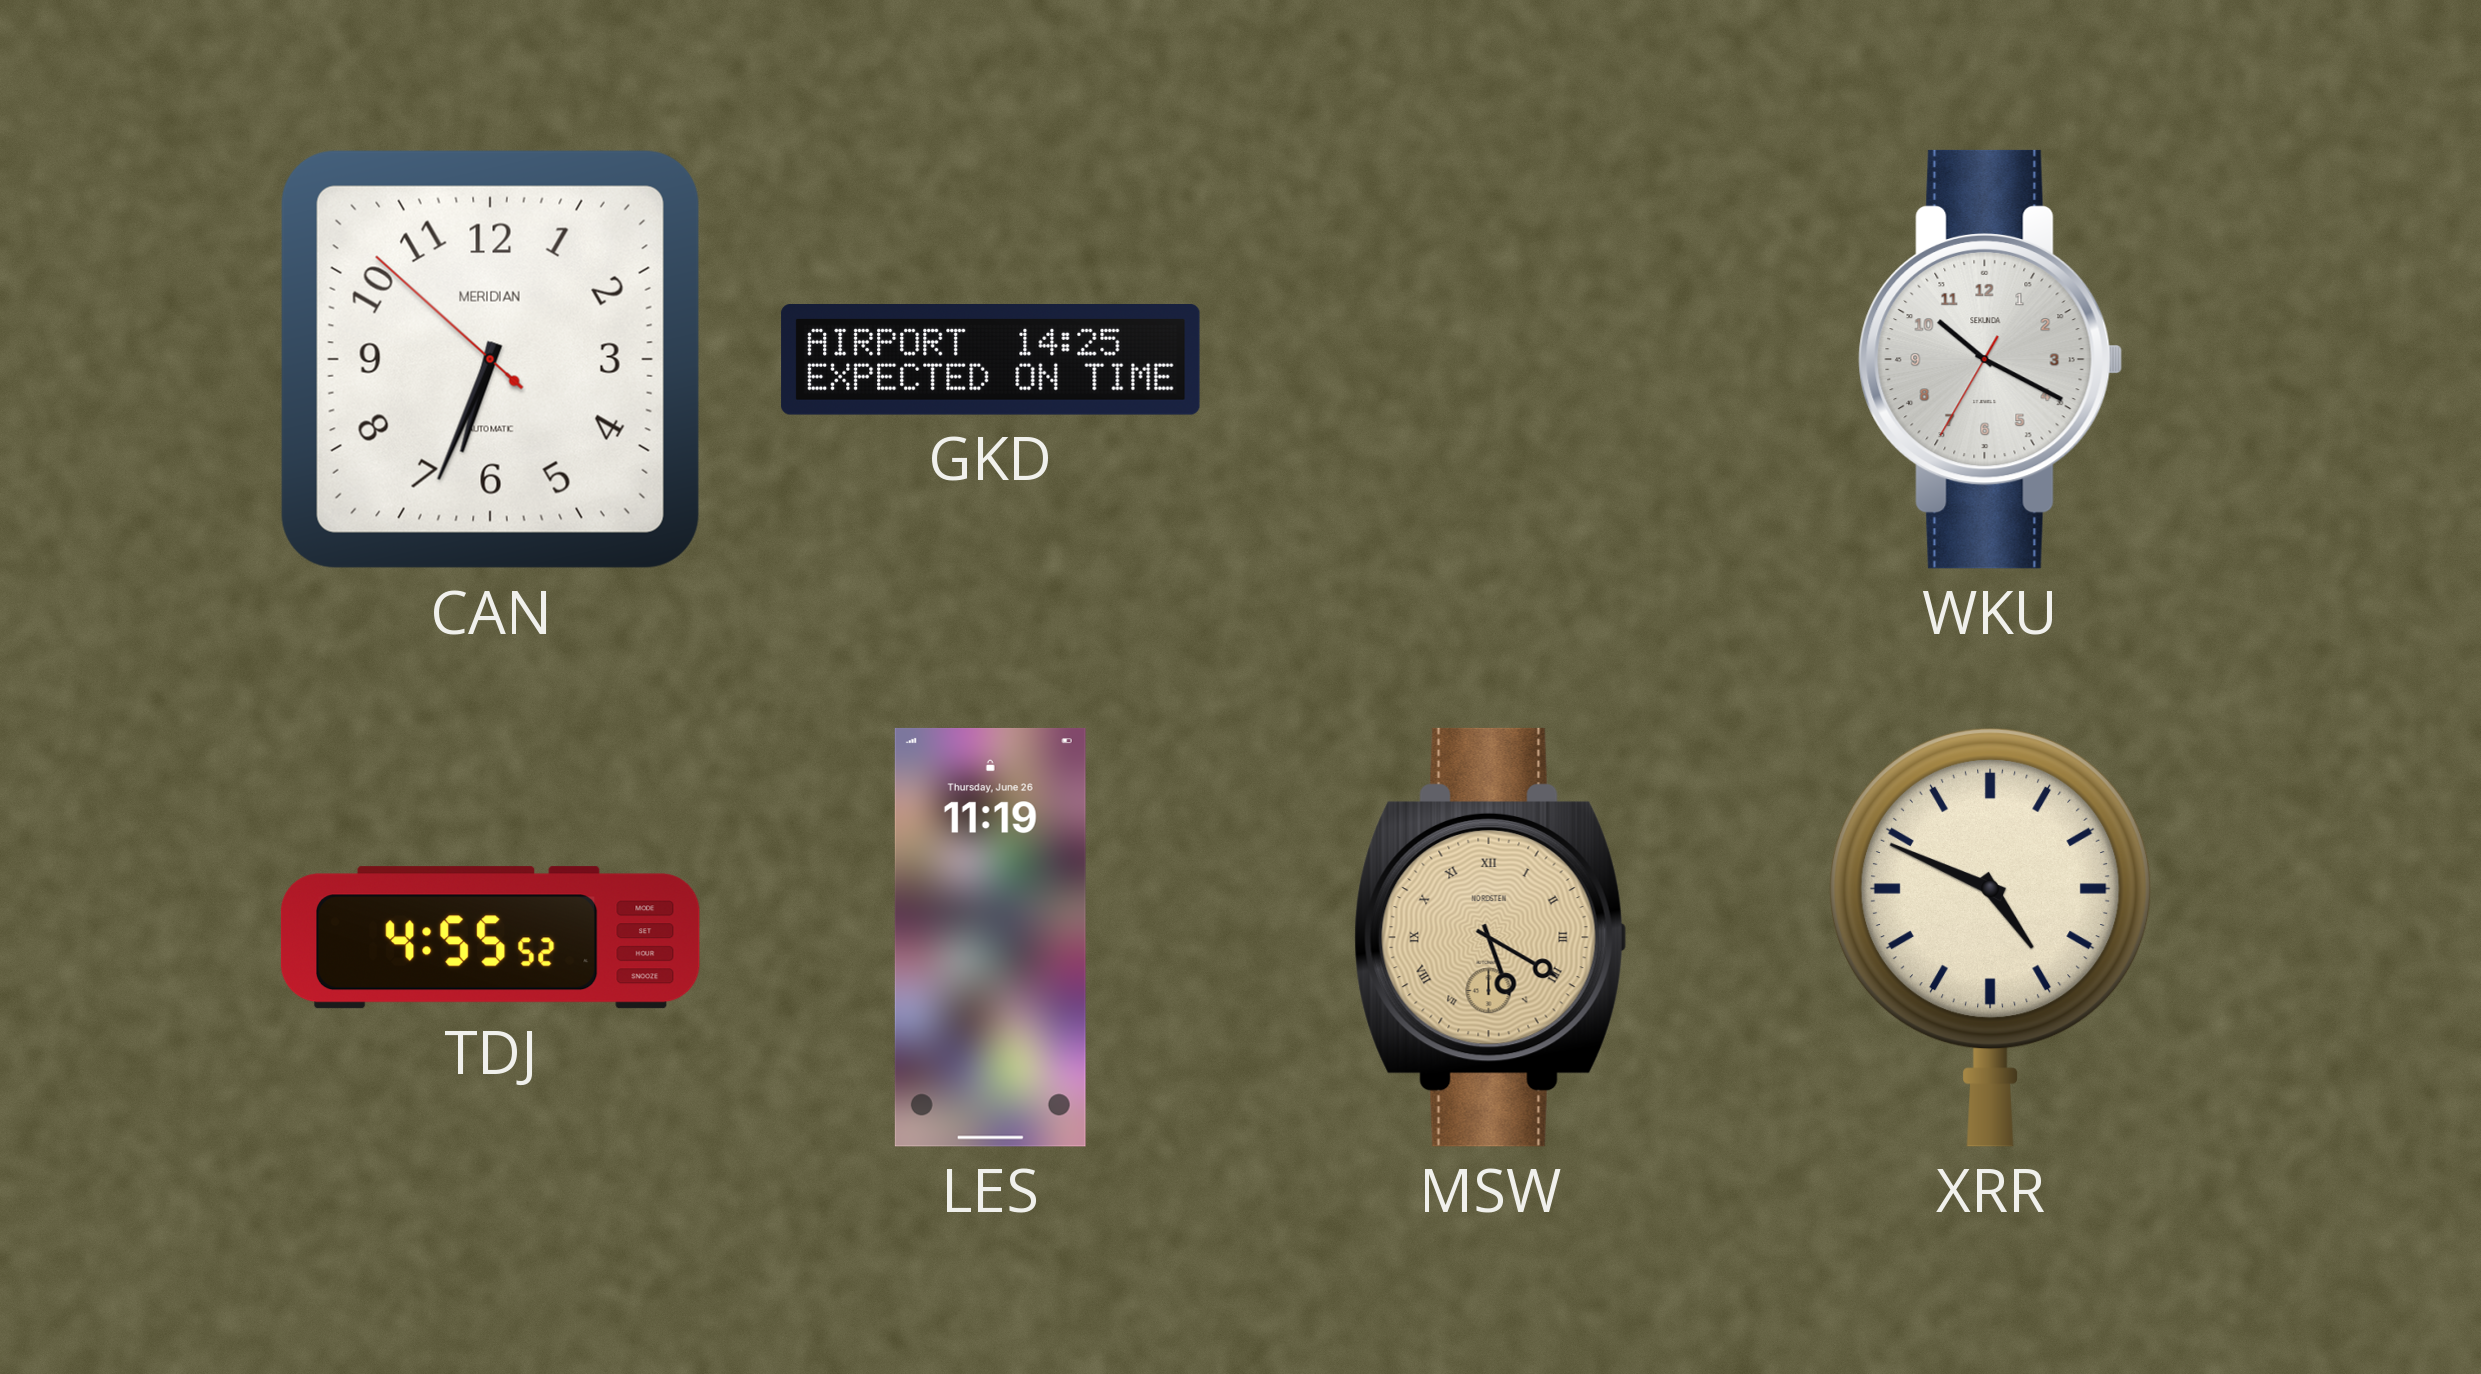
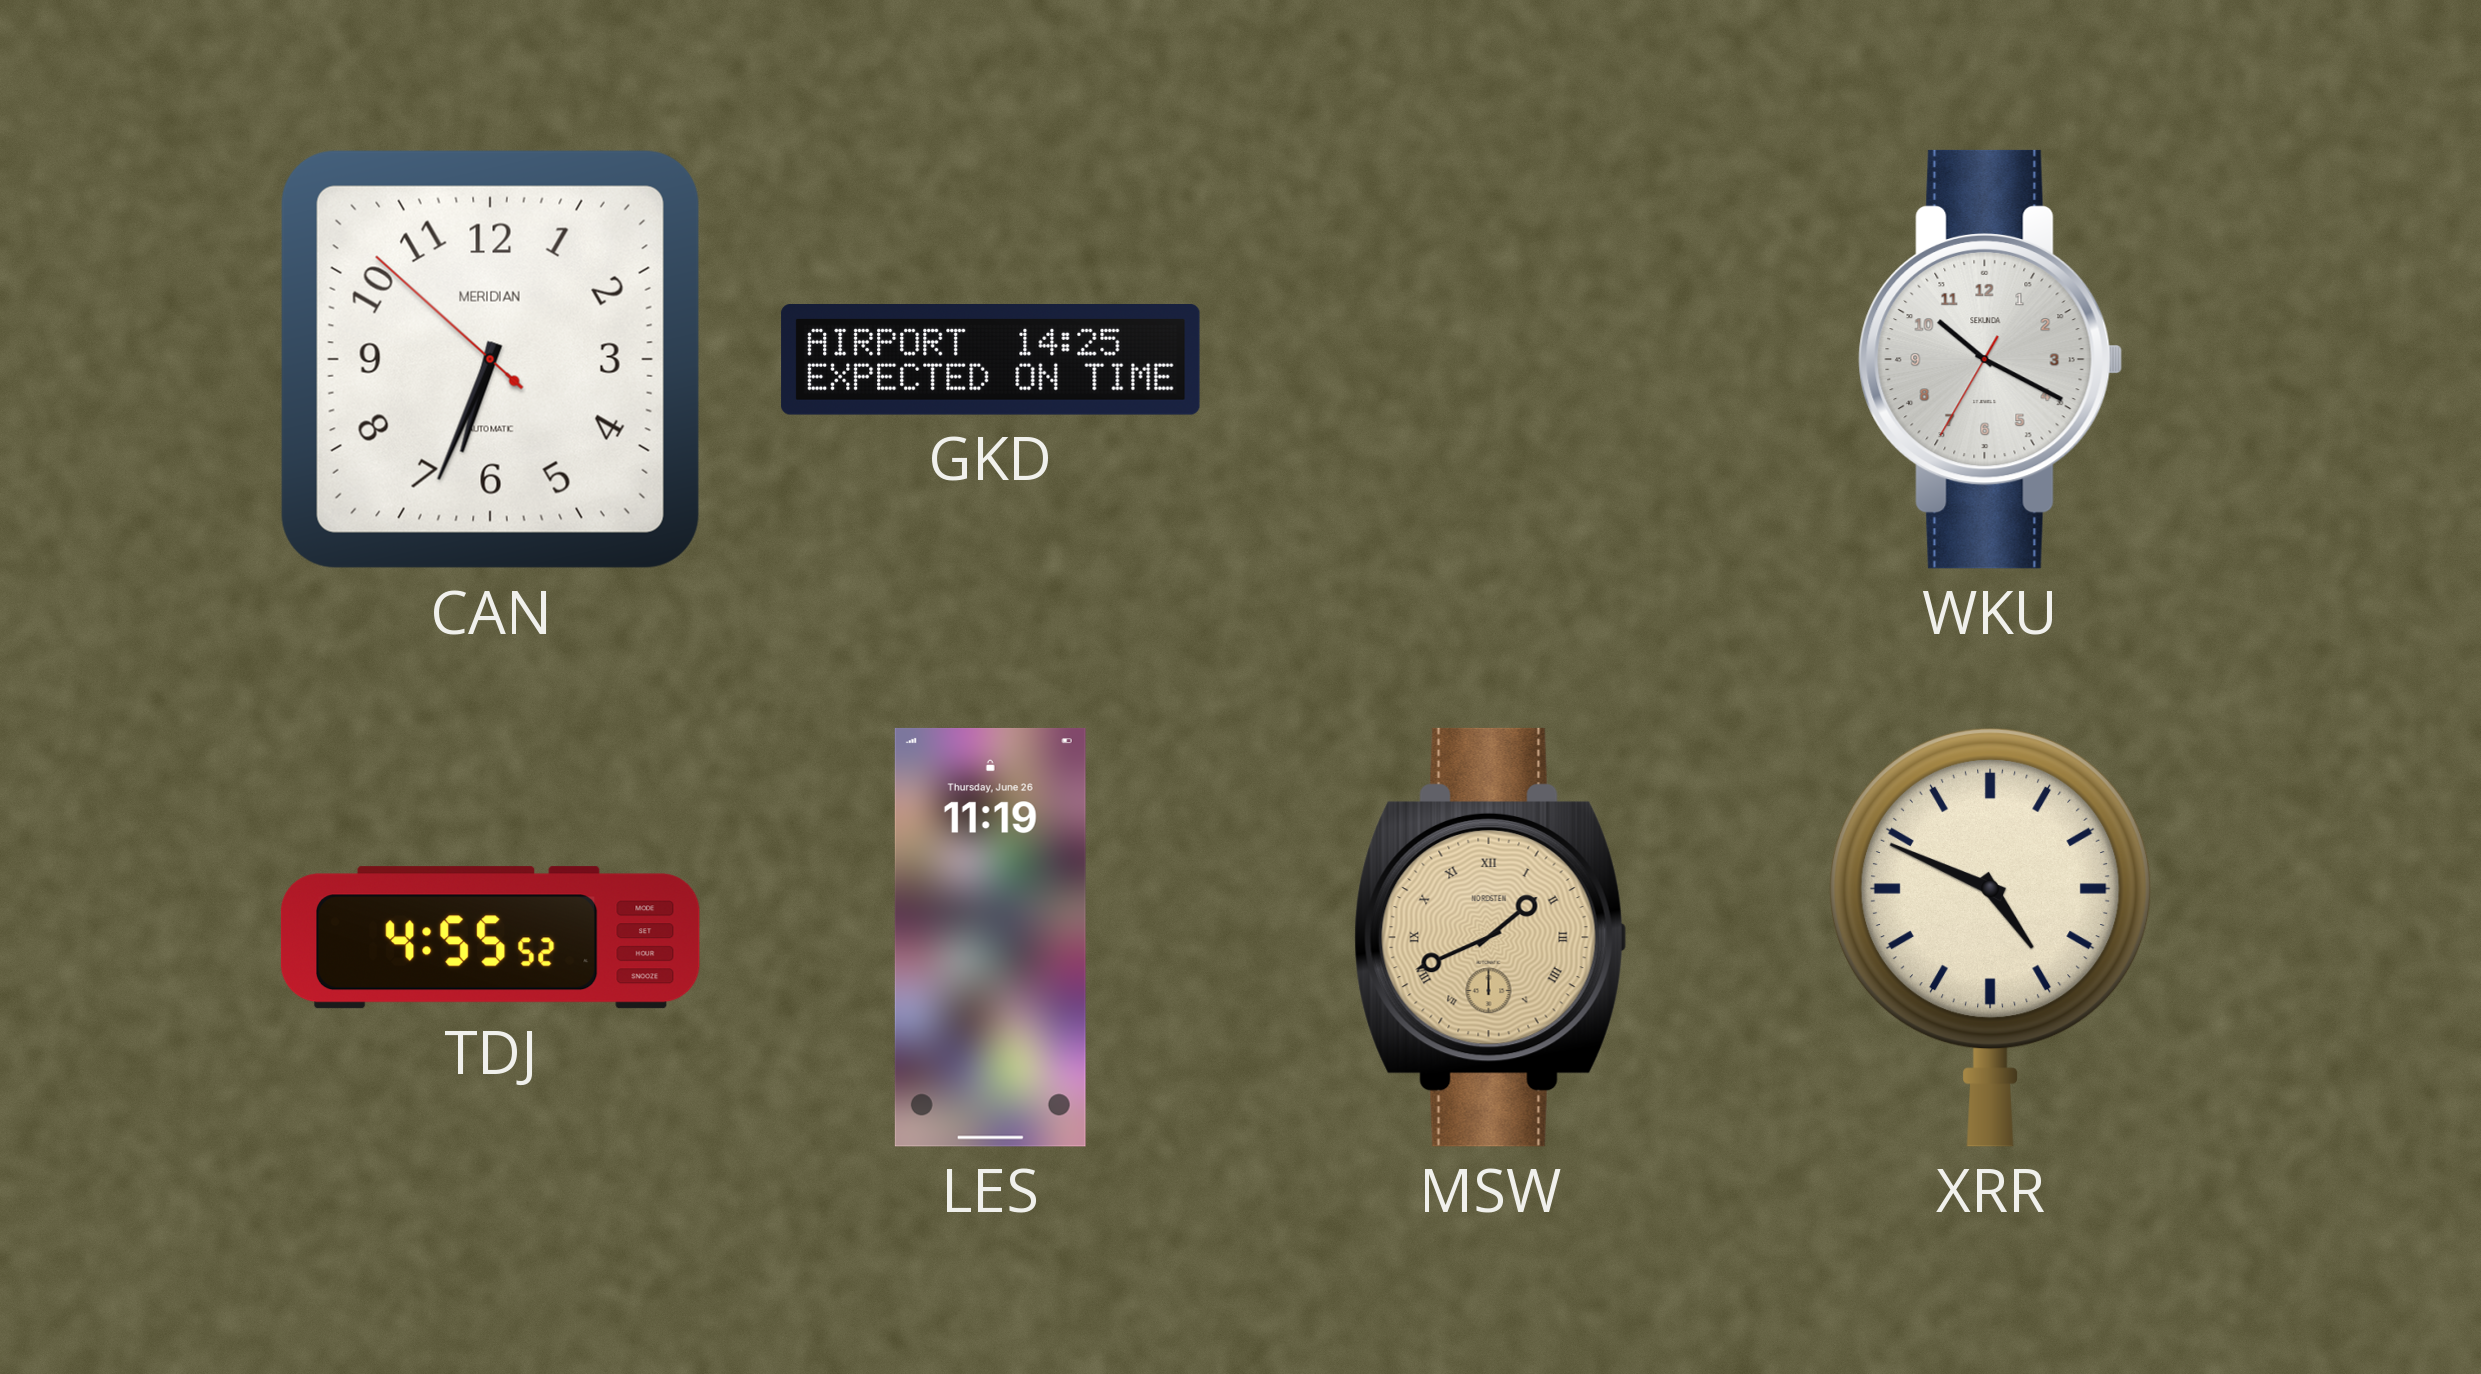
MSW: 5:20 -> 1:41 (1491, 937)
